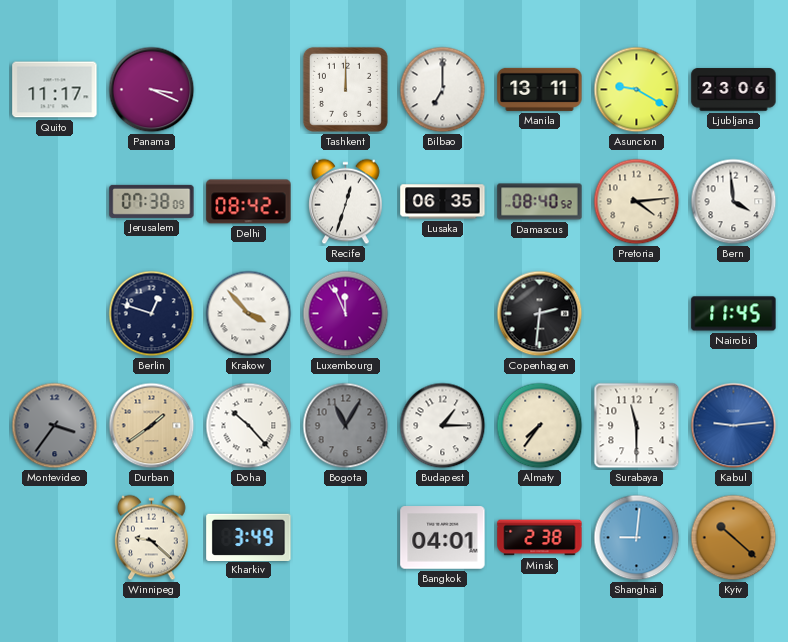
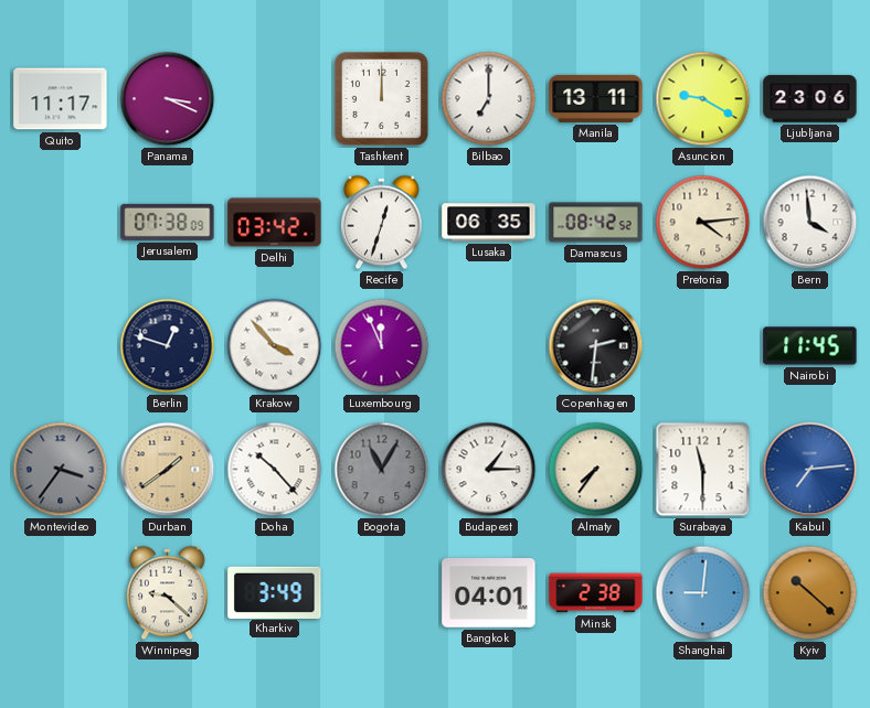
Delhi: 08:42 -> 03:42 (275, 223)
Damascus: 08:40 -> 08:42 (596, 223)
Kabul: 9:14 -> 7:14 (810, 470)
